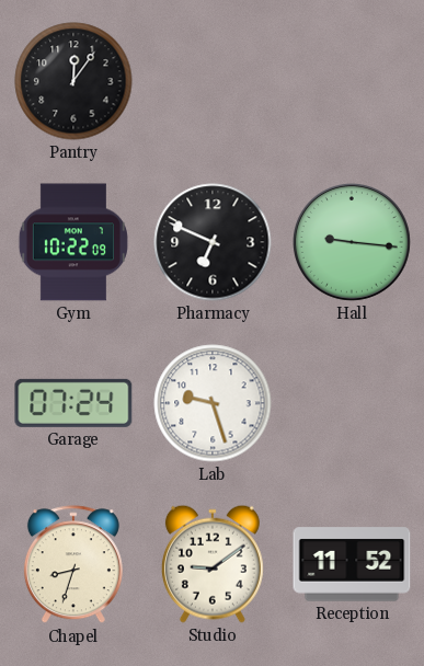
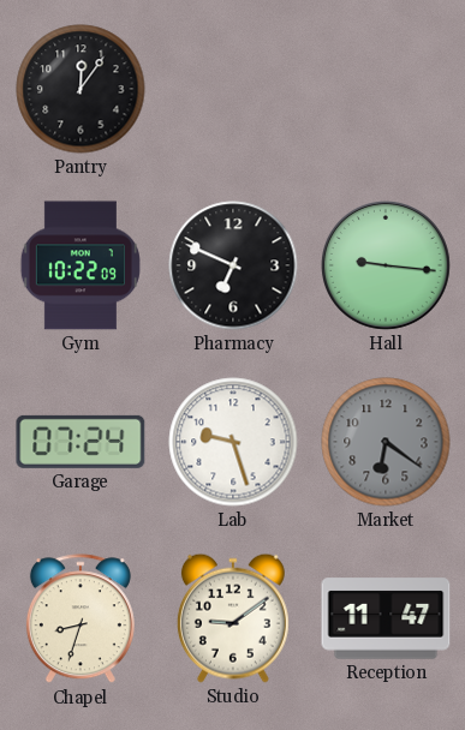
Market: none -> 6:21 (386, 442)
Reception: 11:52 -> 11:47 (386, 618)
